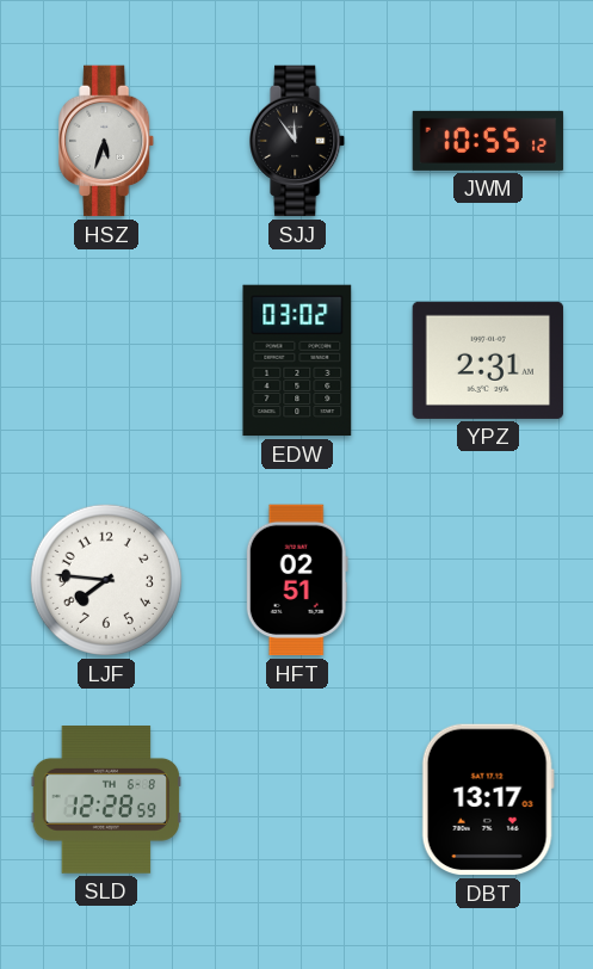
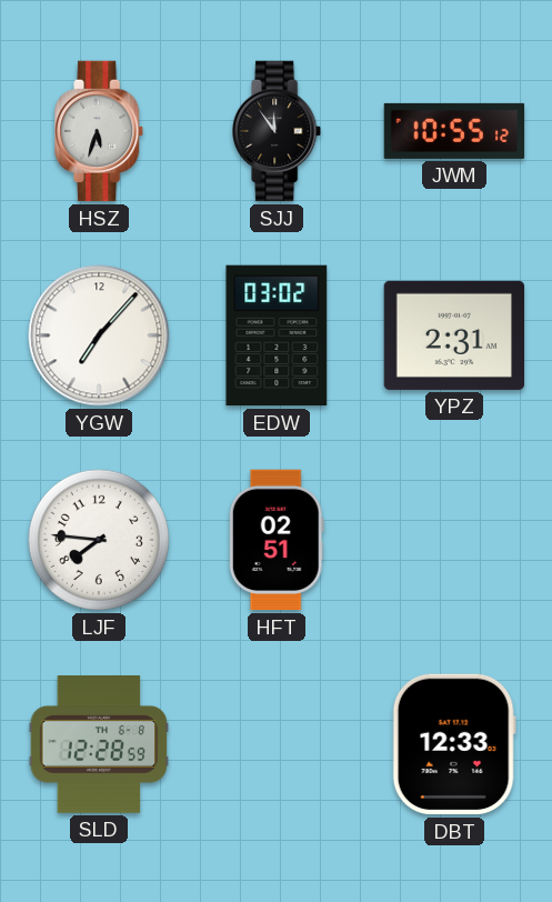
YGW: none -> 7:07 (99, 335)
DBT: 13:17 -> 12:33 (454, 744)
